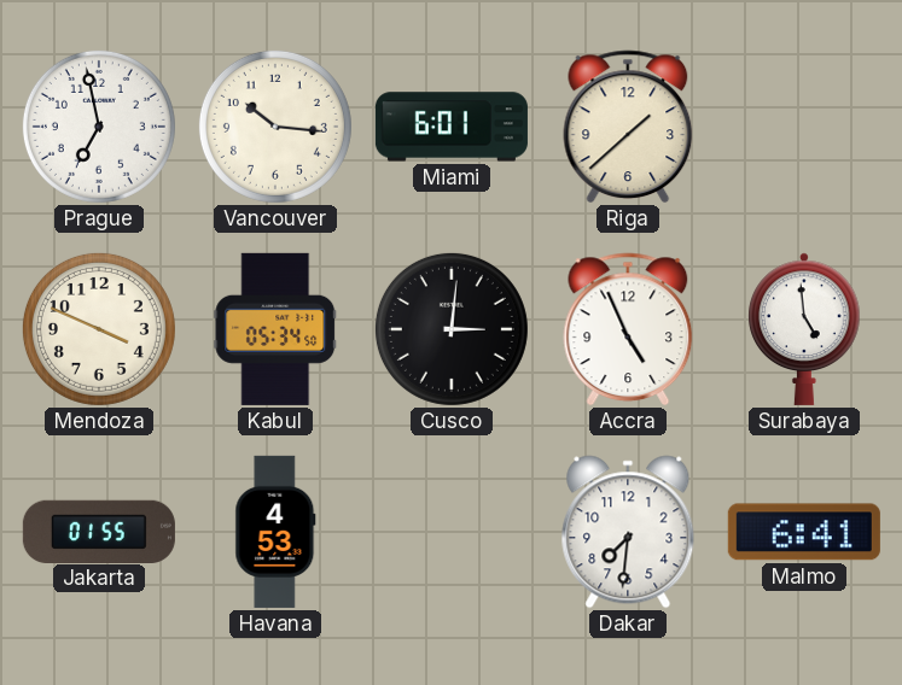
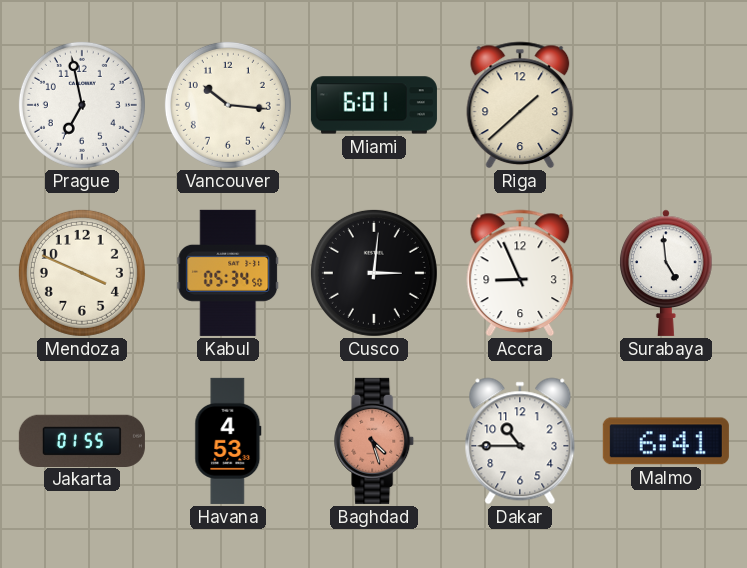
Accra: 4:56 -> 8:56 (520, 273)
Baghdad: none -> 4:27 (375, 441)
Dakar: 7:31 -> 10:45 (520, 441)
